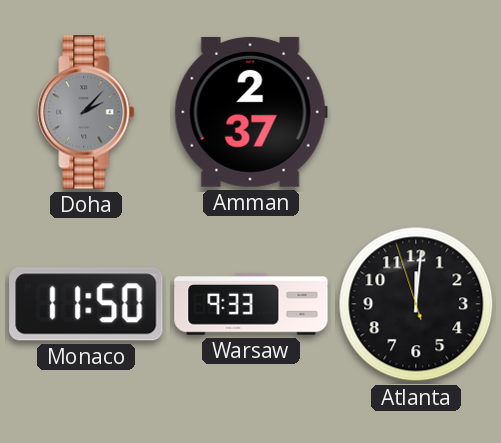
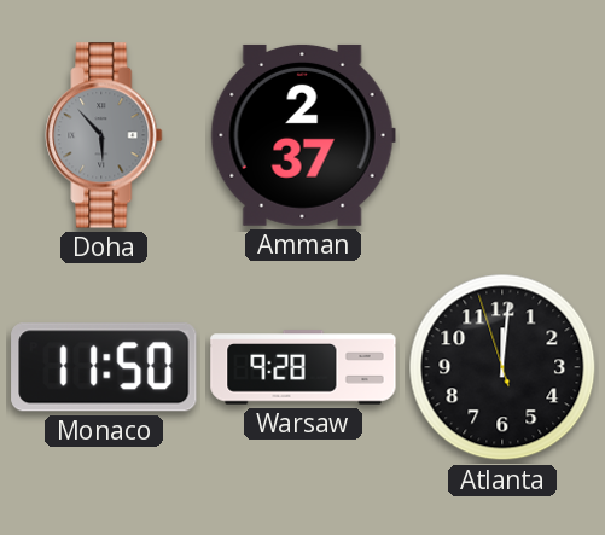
Doha: 2:07 -> 5:53 (104, 135)
Warsaw: 9:33 -> 9:28 (303, 367)
